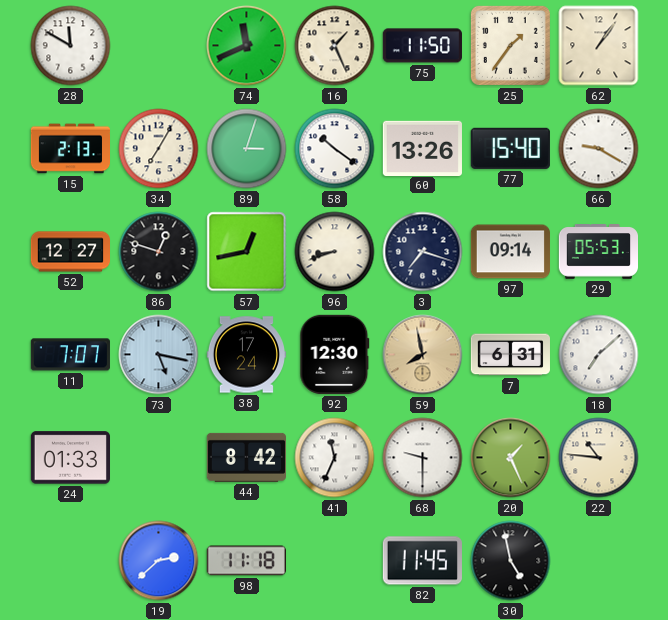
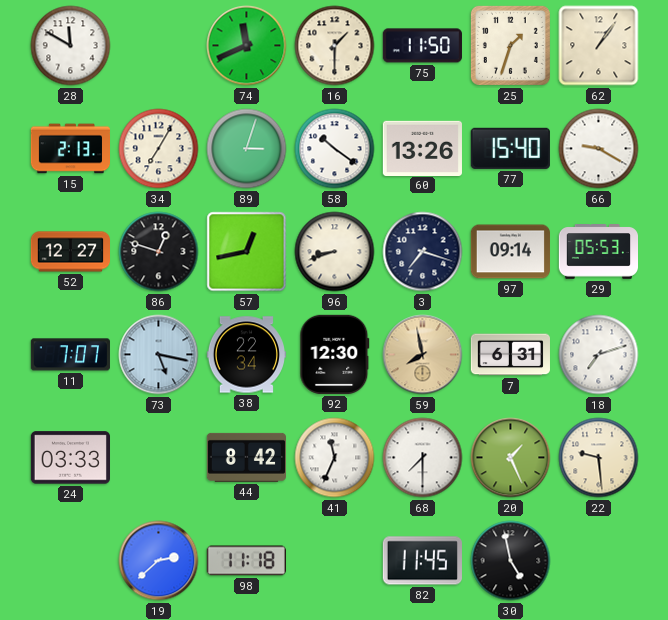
16: 1:26 -> 1:30 (335, 46)
25: 1:36 -> 1:33 (510, 45)
38: 17:24 -> 22:34 (246, 355)
18: 7:08 -> 7:12 (599, 355)
24: 01:33 -> 03:33 (70, 458)
68: 9:30 -> 7:30 (423, 458)
22: 10:46 -> 9:29 (599, 458)
